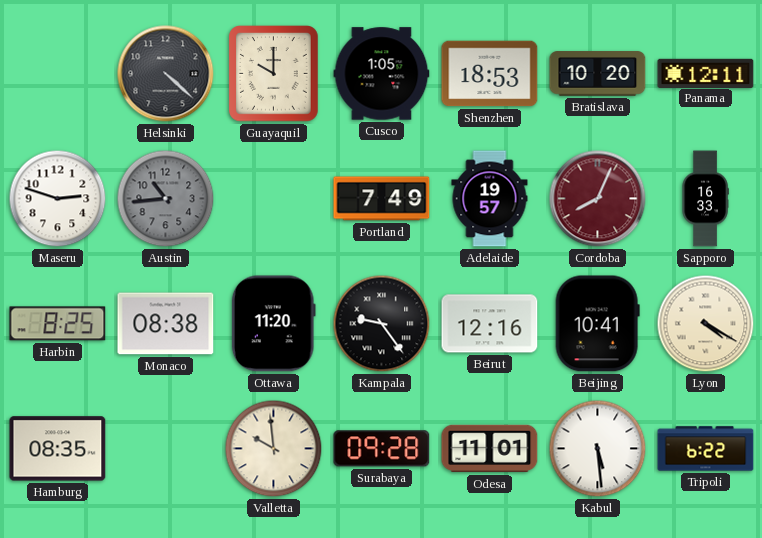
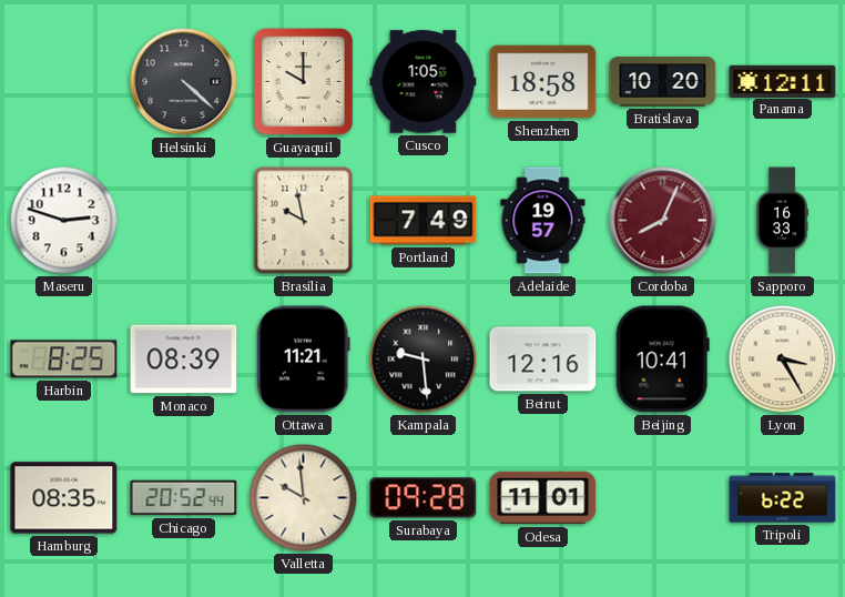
Shenzhen: 18:53 -> 18:58 (543, 82)
Austin: 10:44 -> none (166, 199)
Brasilia: none -> 9:58 (304, 221)
Monaco: 08:38 -> 08:39 (184, 360)
Ottawa: 11:20 -> 11:21 (303, 360)
Kampala: 9:24 -> 9:29 (424, 360)
Lyon: 4:20 -> 3:25 (783, 360)
Chicago: none -> 20:52 (184, 498)
Kabul: 5:29 -> none (598, 449)
